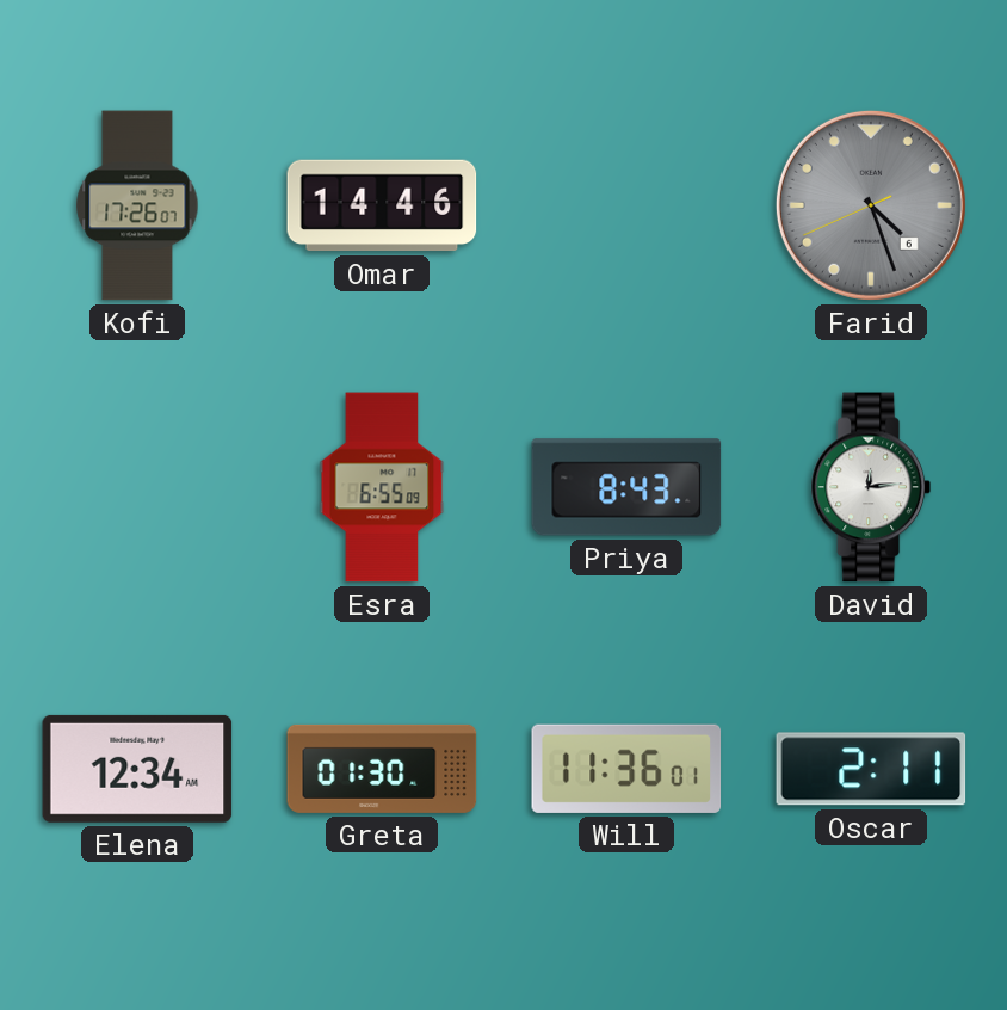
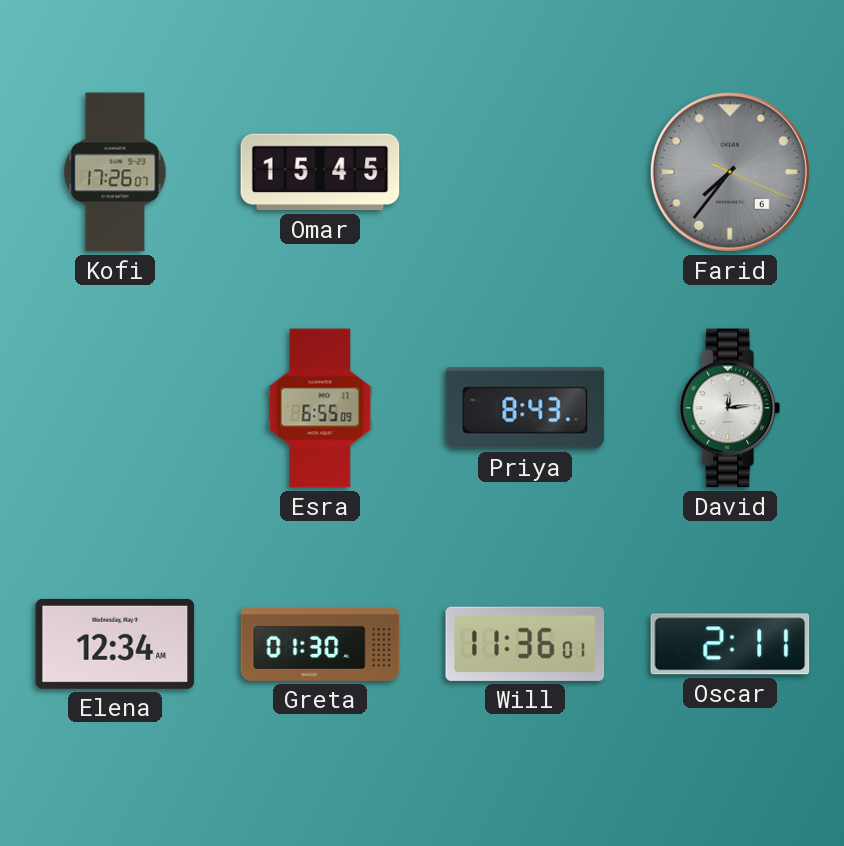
Omar: 14:46 -> 15:45 (320, 172)
Farid: 4:26 -> 7:36 (730, 172)
